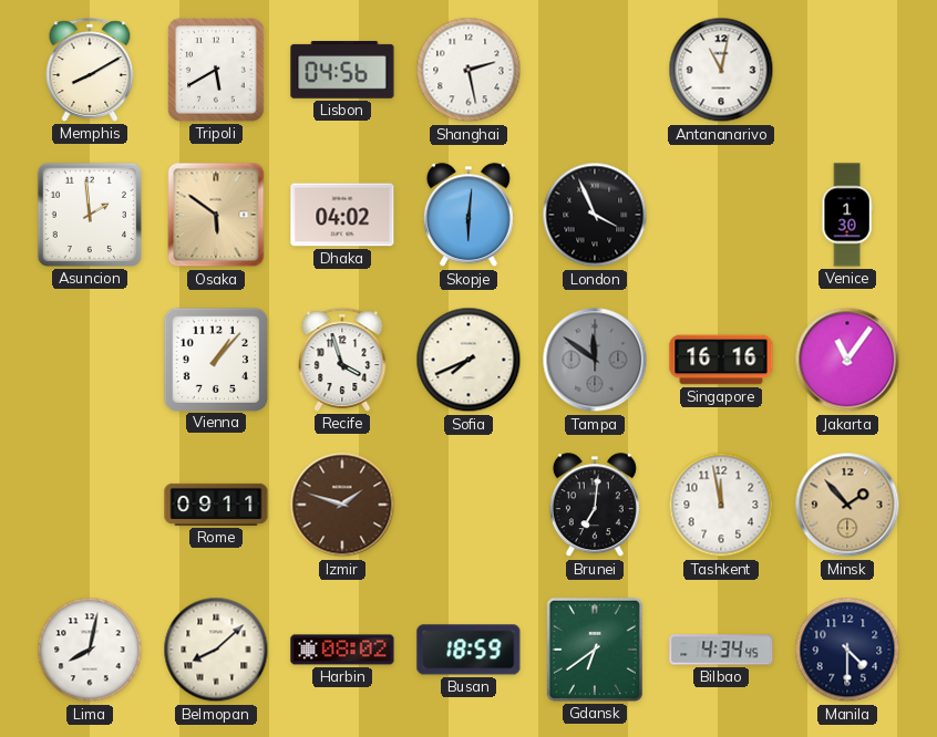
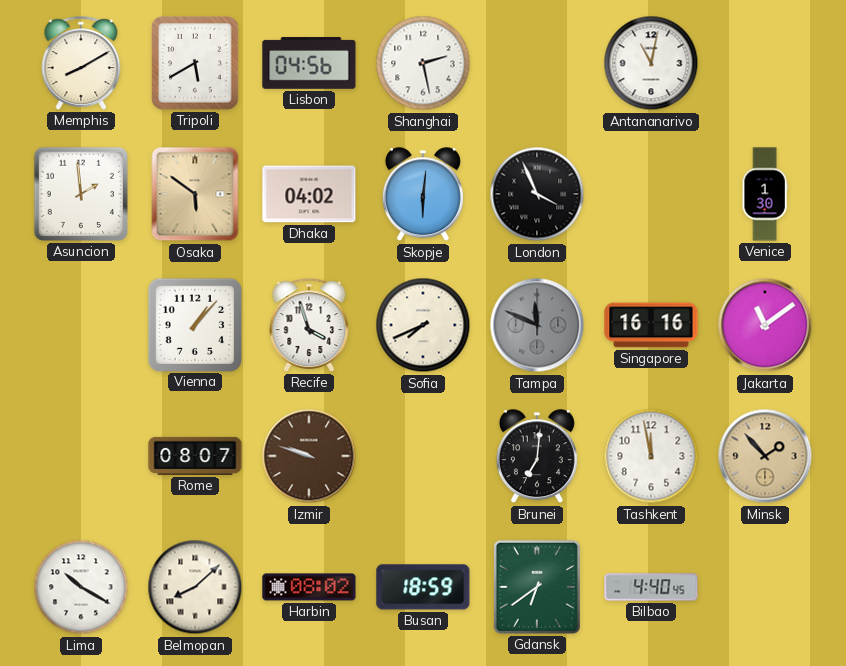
Tampa: 11:51 -> 11:49 (537, 325)
Jakarta: 11:06 -> 11:09 (765, 325)
Rome: 09:11 -> 08:07 (195, 456)
Izmir: 1:48 -> 9:48 (309, 456)
Lima: 8:02 -> 10:20 (81, 587)
Bilbao: 4:34 -> 4:40 (651, 587)
Manila: 4:30 -> none (847, 650)
